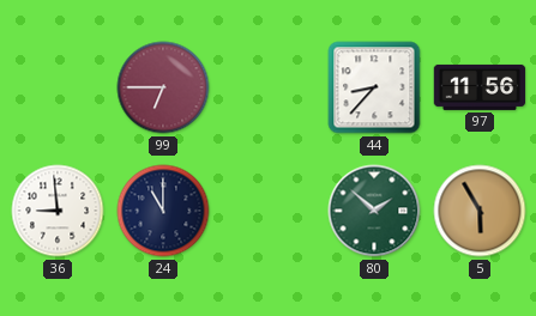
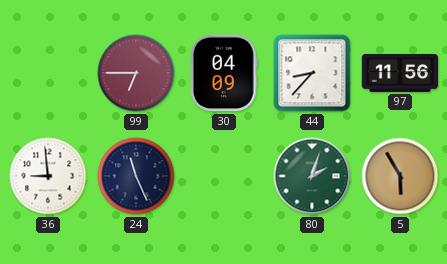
30: none -> 04:09 (225, 73)
24: 11:00 -> 11:26 (136, 176)
80: 1:52 -> 2:03 (312, 176)
